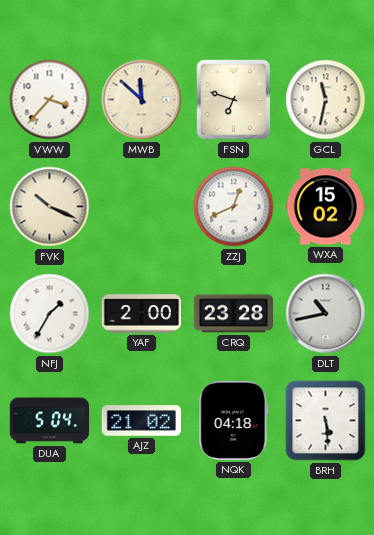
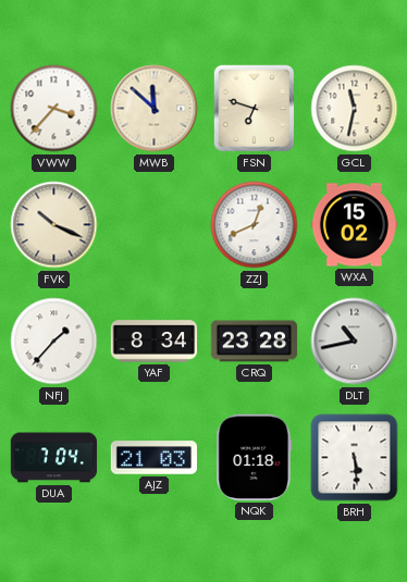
NFJ: 1:35 -> 1:37 (54, 342)
YAF: 2:00 -> 8:34 (155, 342)
DUA: 5:04 -> 7:04 (53, 458)
AJZ: 21:02 -> 21:03 (153, 458)
NQK: 04:18 -> 01:18 (255, 457)
